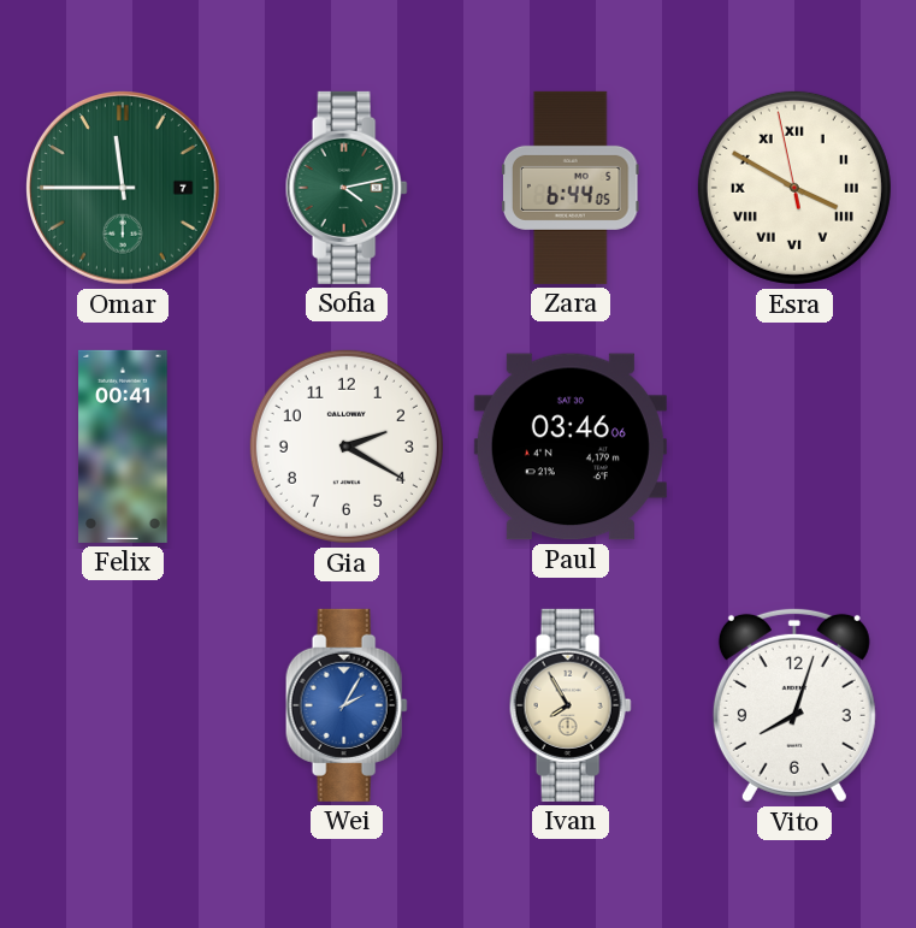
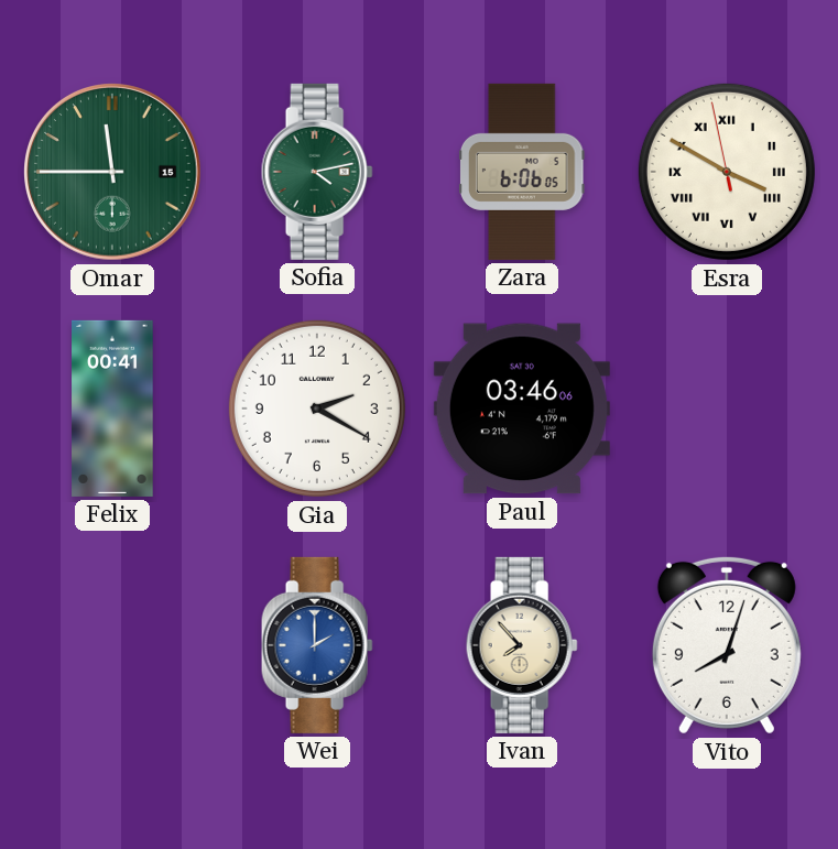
Omar date: 7 -> 15 (113, 173)
Zara: 6:44 -> 6:06 (522, 172)
Wei: 2:05 -> 2:00 (317, 645)
Ivan: 7:55 -> 7:53 (522, 645)
